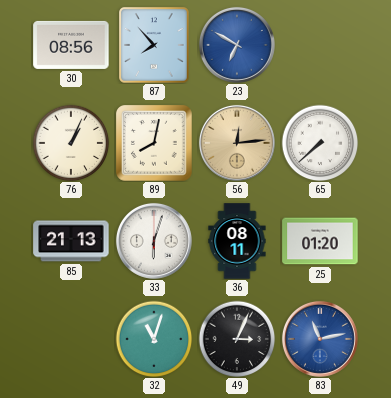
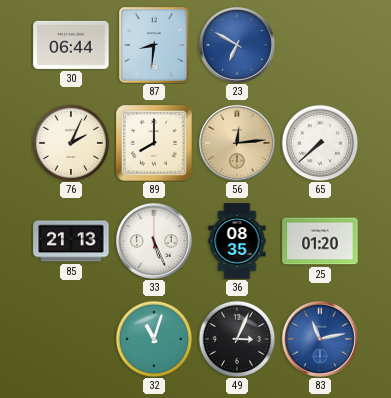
30: 08:56 -> 06:44 (71, 45)
87: 7:53 -> 8:31 (155, 46)
76: 1:04 -> 2:04 (71, 143)
89: 8:02 -> 8:00 (155, 144)
33: 6:03 -> 5:26 (154, 241)
36: 08:11 -> 08:35 (237, 241)
